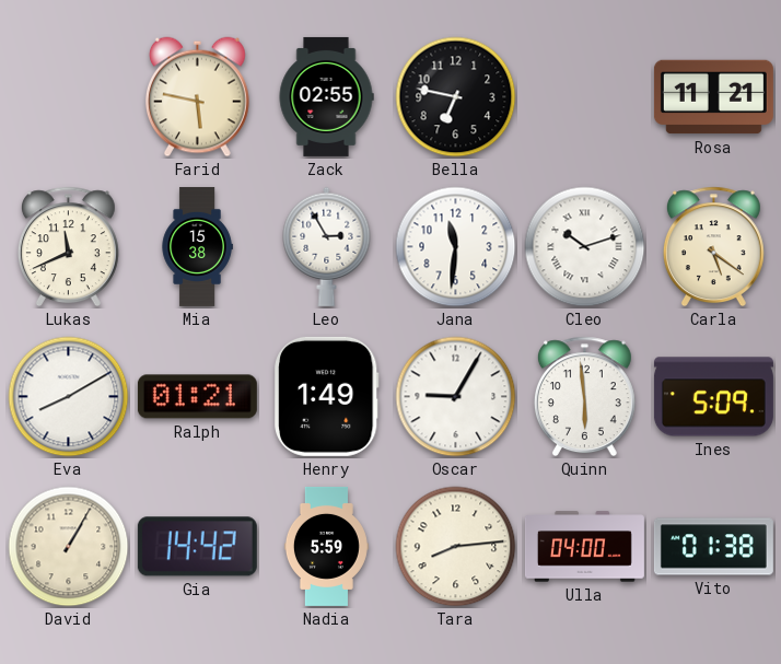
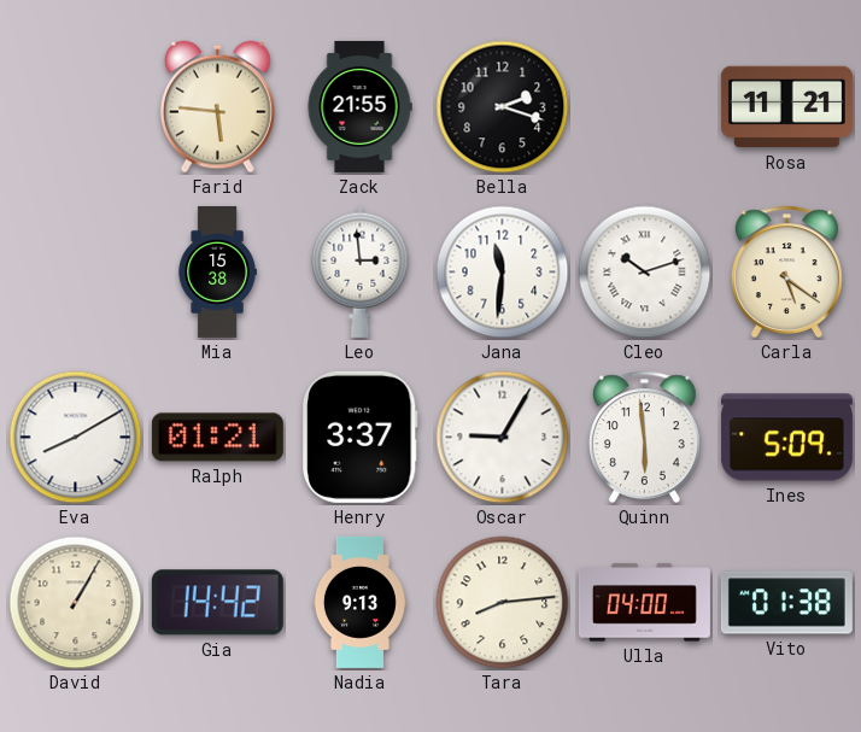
Farid: 5:47 -> 5:46 (218, 107)
Zack: 02:55 -> 21:55 (359, 106)
Bella: 6:47 -> 2:18 (503, 107)
Lukas: 11:41 -> none (68, 247)
Leo: 2:55 -> 2:59 (361, 271)
Henry: 1:49 -> 3:37 (361, 437)
Nadia: 5:59 -> 9:13 (359, 602)
